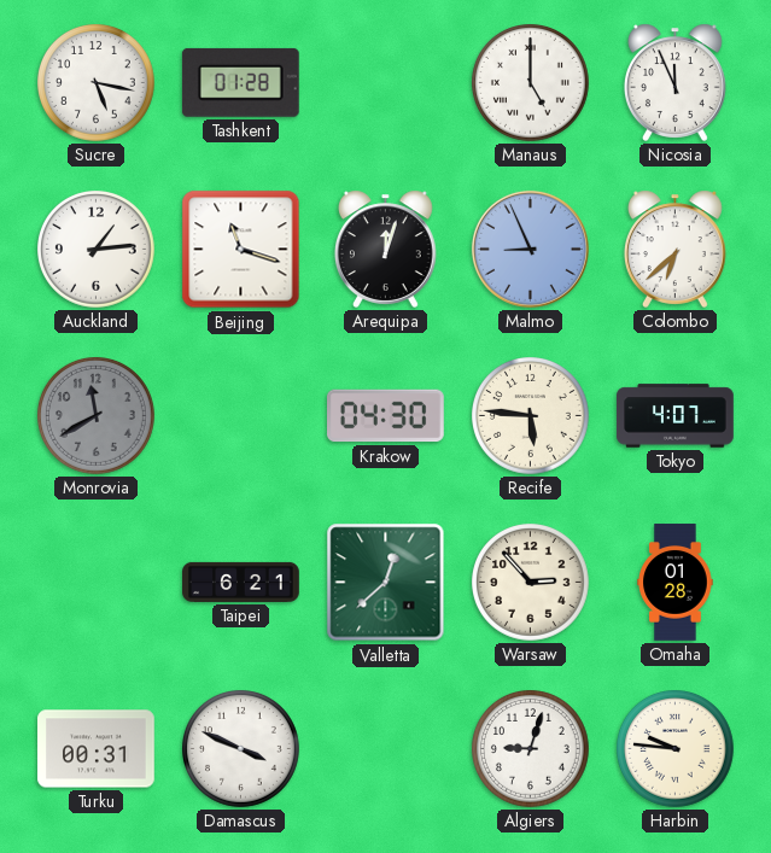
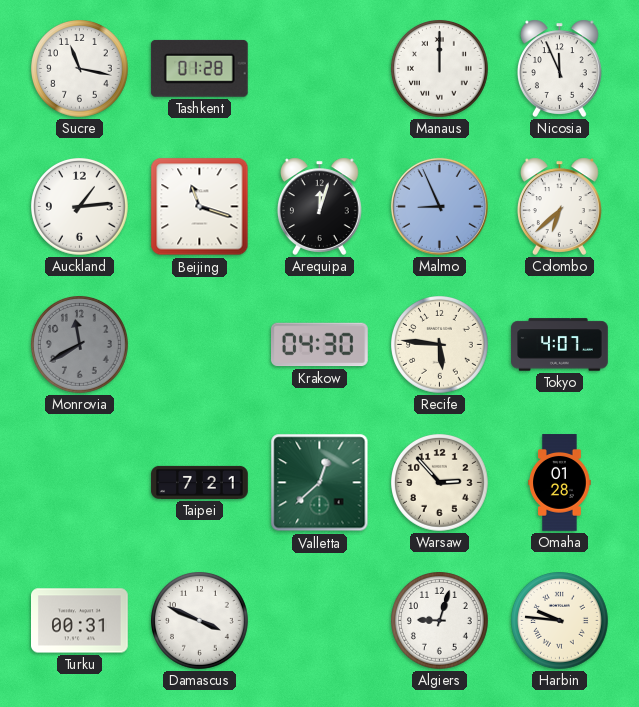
Sucre: 5:17 -> 11:17 (80, 69)
Manaus: 5:00 -> 12:00 (440, 69)
Taipei: 6:21 -> 7:21 (200, 482)
